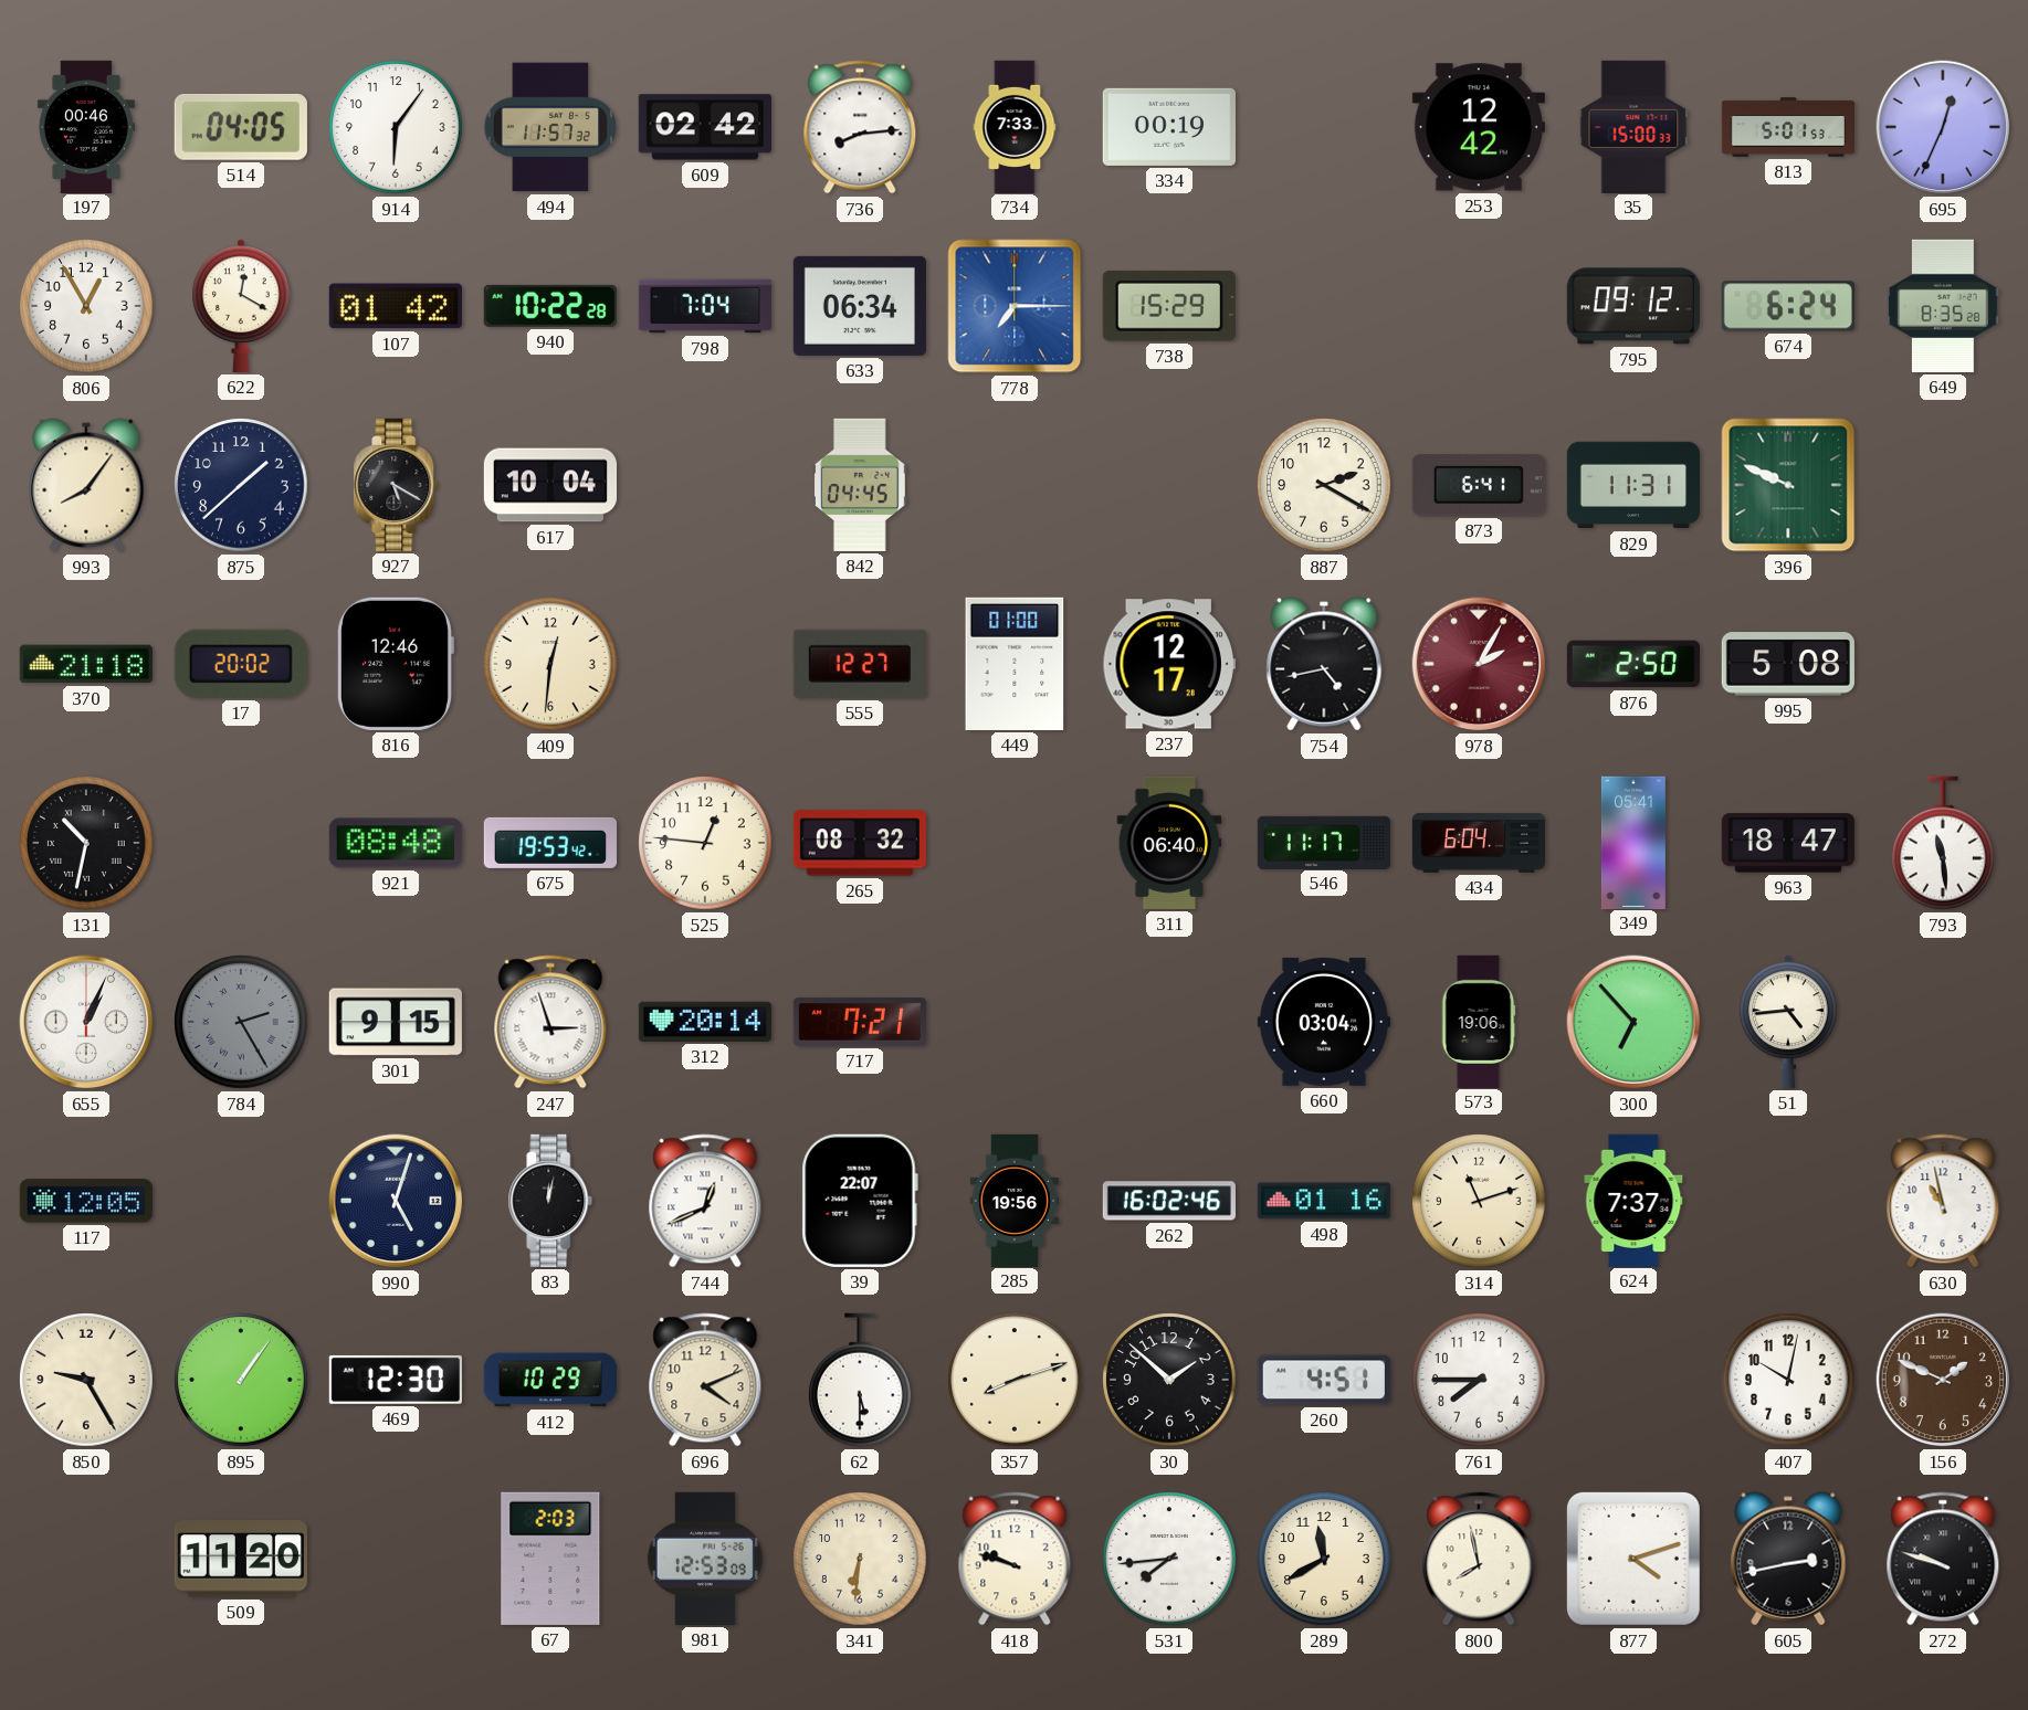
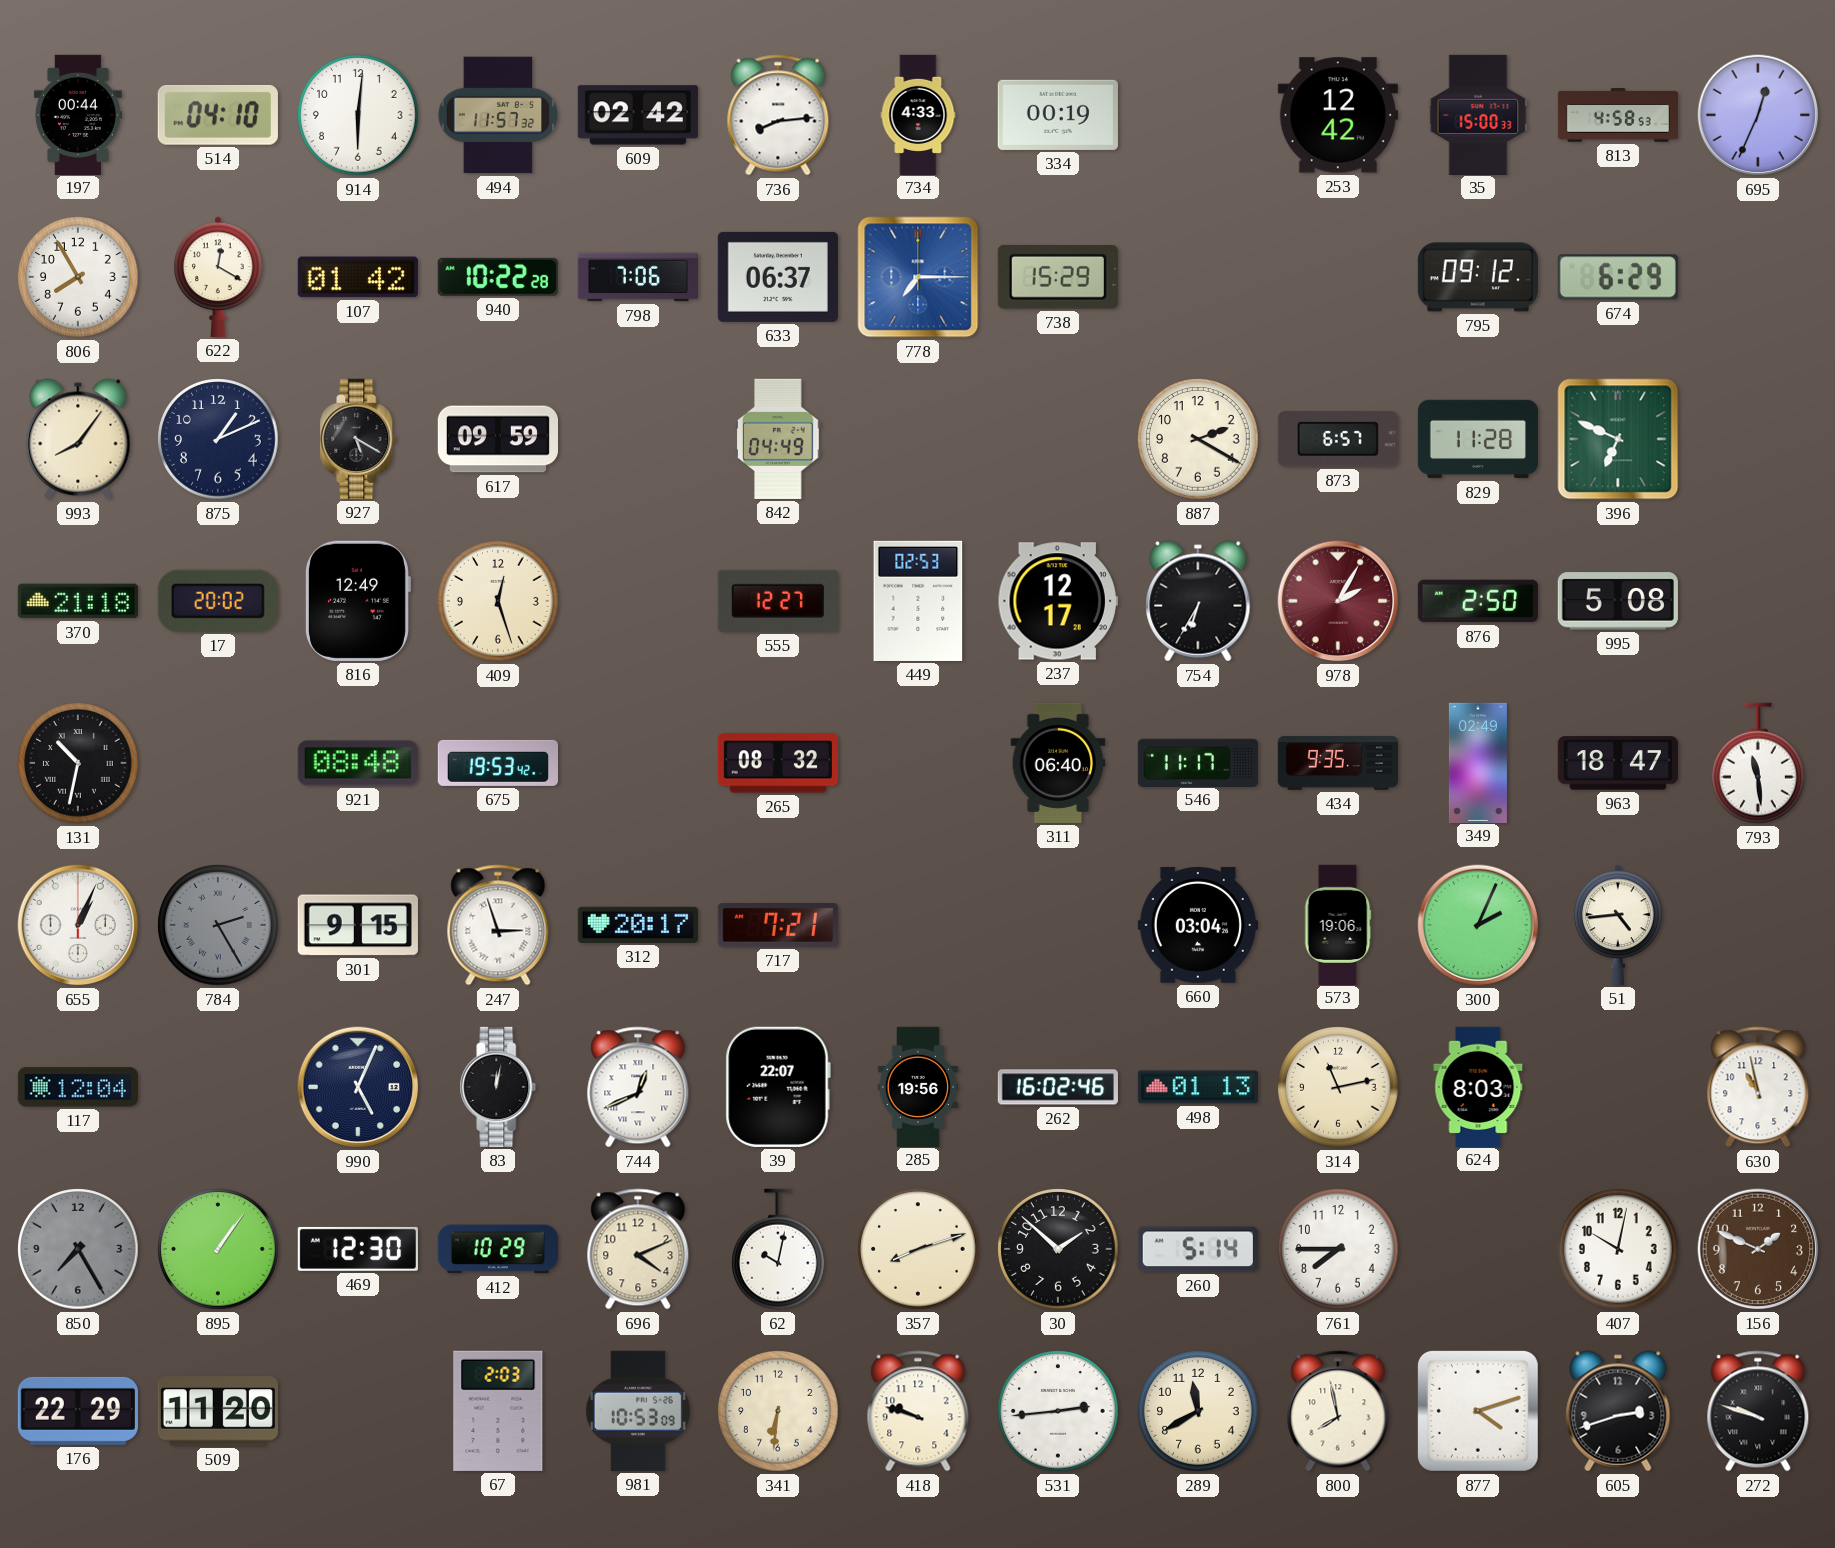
197: 00:46 -> 00:44 (78, 114)
514: 04:05 -> 04:10 (218, 115)
914: 6:06 -> 6:01 (358, 115)
734: 7:33 -> 4:33 (918, 114)
813: 5:01 -> 4:58 (1617, 115)
806: 12:55 -> 7:55 (78, 277)
798: 7:04 -> 7:06 (638, 277)
633: 06:34 -> 06:37 (778, 277)
674: 6:24 -> 6:29 (1618, 277)
649: 8:35 -> none (1943, 306)
875: 1:38 -> 1:11 (218, 439)
617: 10:04 -> 09:59 (497, 439)
842: 04:45 -> 04:49 (779, 439)
873: 6:41 -> 6:57 (1338, 439)
829: 11:31 -> 11:28 (1477, 439)
396: 9:49 -> 6:49 (1618, 439)
816: 12:46 -> 12:49 (358, 601)
409: 12:31 -> 12:27 (498, 601)
449: 01:00 -> 02:53 (918, 601)
754: 4:43 -> 6:35 (1198, 601)
525: 12:46 -> none (705, 843)
434: 6:04 -> 9:35 (1337, 763)
349: 05:41 -> 02:49 (1478, 762)
312: 20:14 -> 20:17 (638, 925)
300: 6:53 -> 2:04 (1478, 925)
117: 12:05 -> 12:04 (78, 1087)
990: 5:03 -> 5:04 (358, 1087)
498: 01:16 -> 01:13 (1198, 1087)
314: 11:12 -> 11:13 (1338, 1087)
624: 7:37 -> 8:03 (1478, 1086)
850: 9:25 -> 7:25 (78, 1249)
850 dial: cream -> grey (78, 1249)
62: 5:30 -> 10:02 (779, 1249)
260: 4:51 -> 5:14 (1198, 1249)
176: none -> 22:29 (78, 1411)
981: 12:53 -> 10:53 (638, 1411)
531: 7:44 -> 2:44 (1058, 1411)
605: 2:43 -> 2:42 (1618, 1411)
